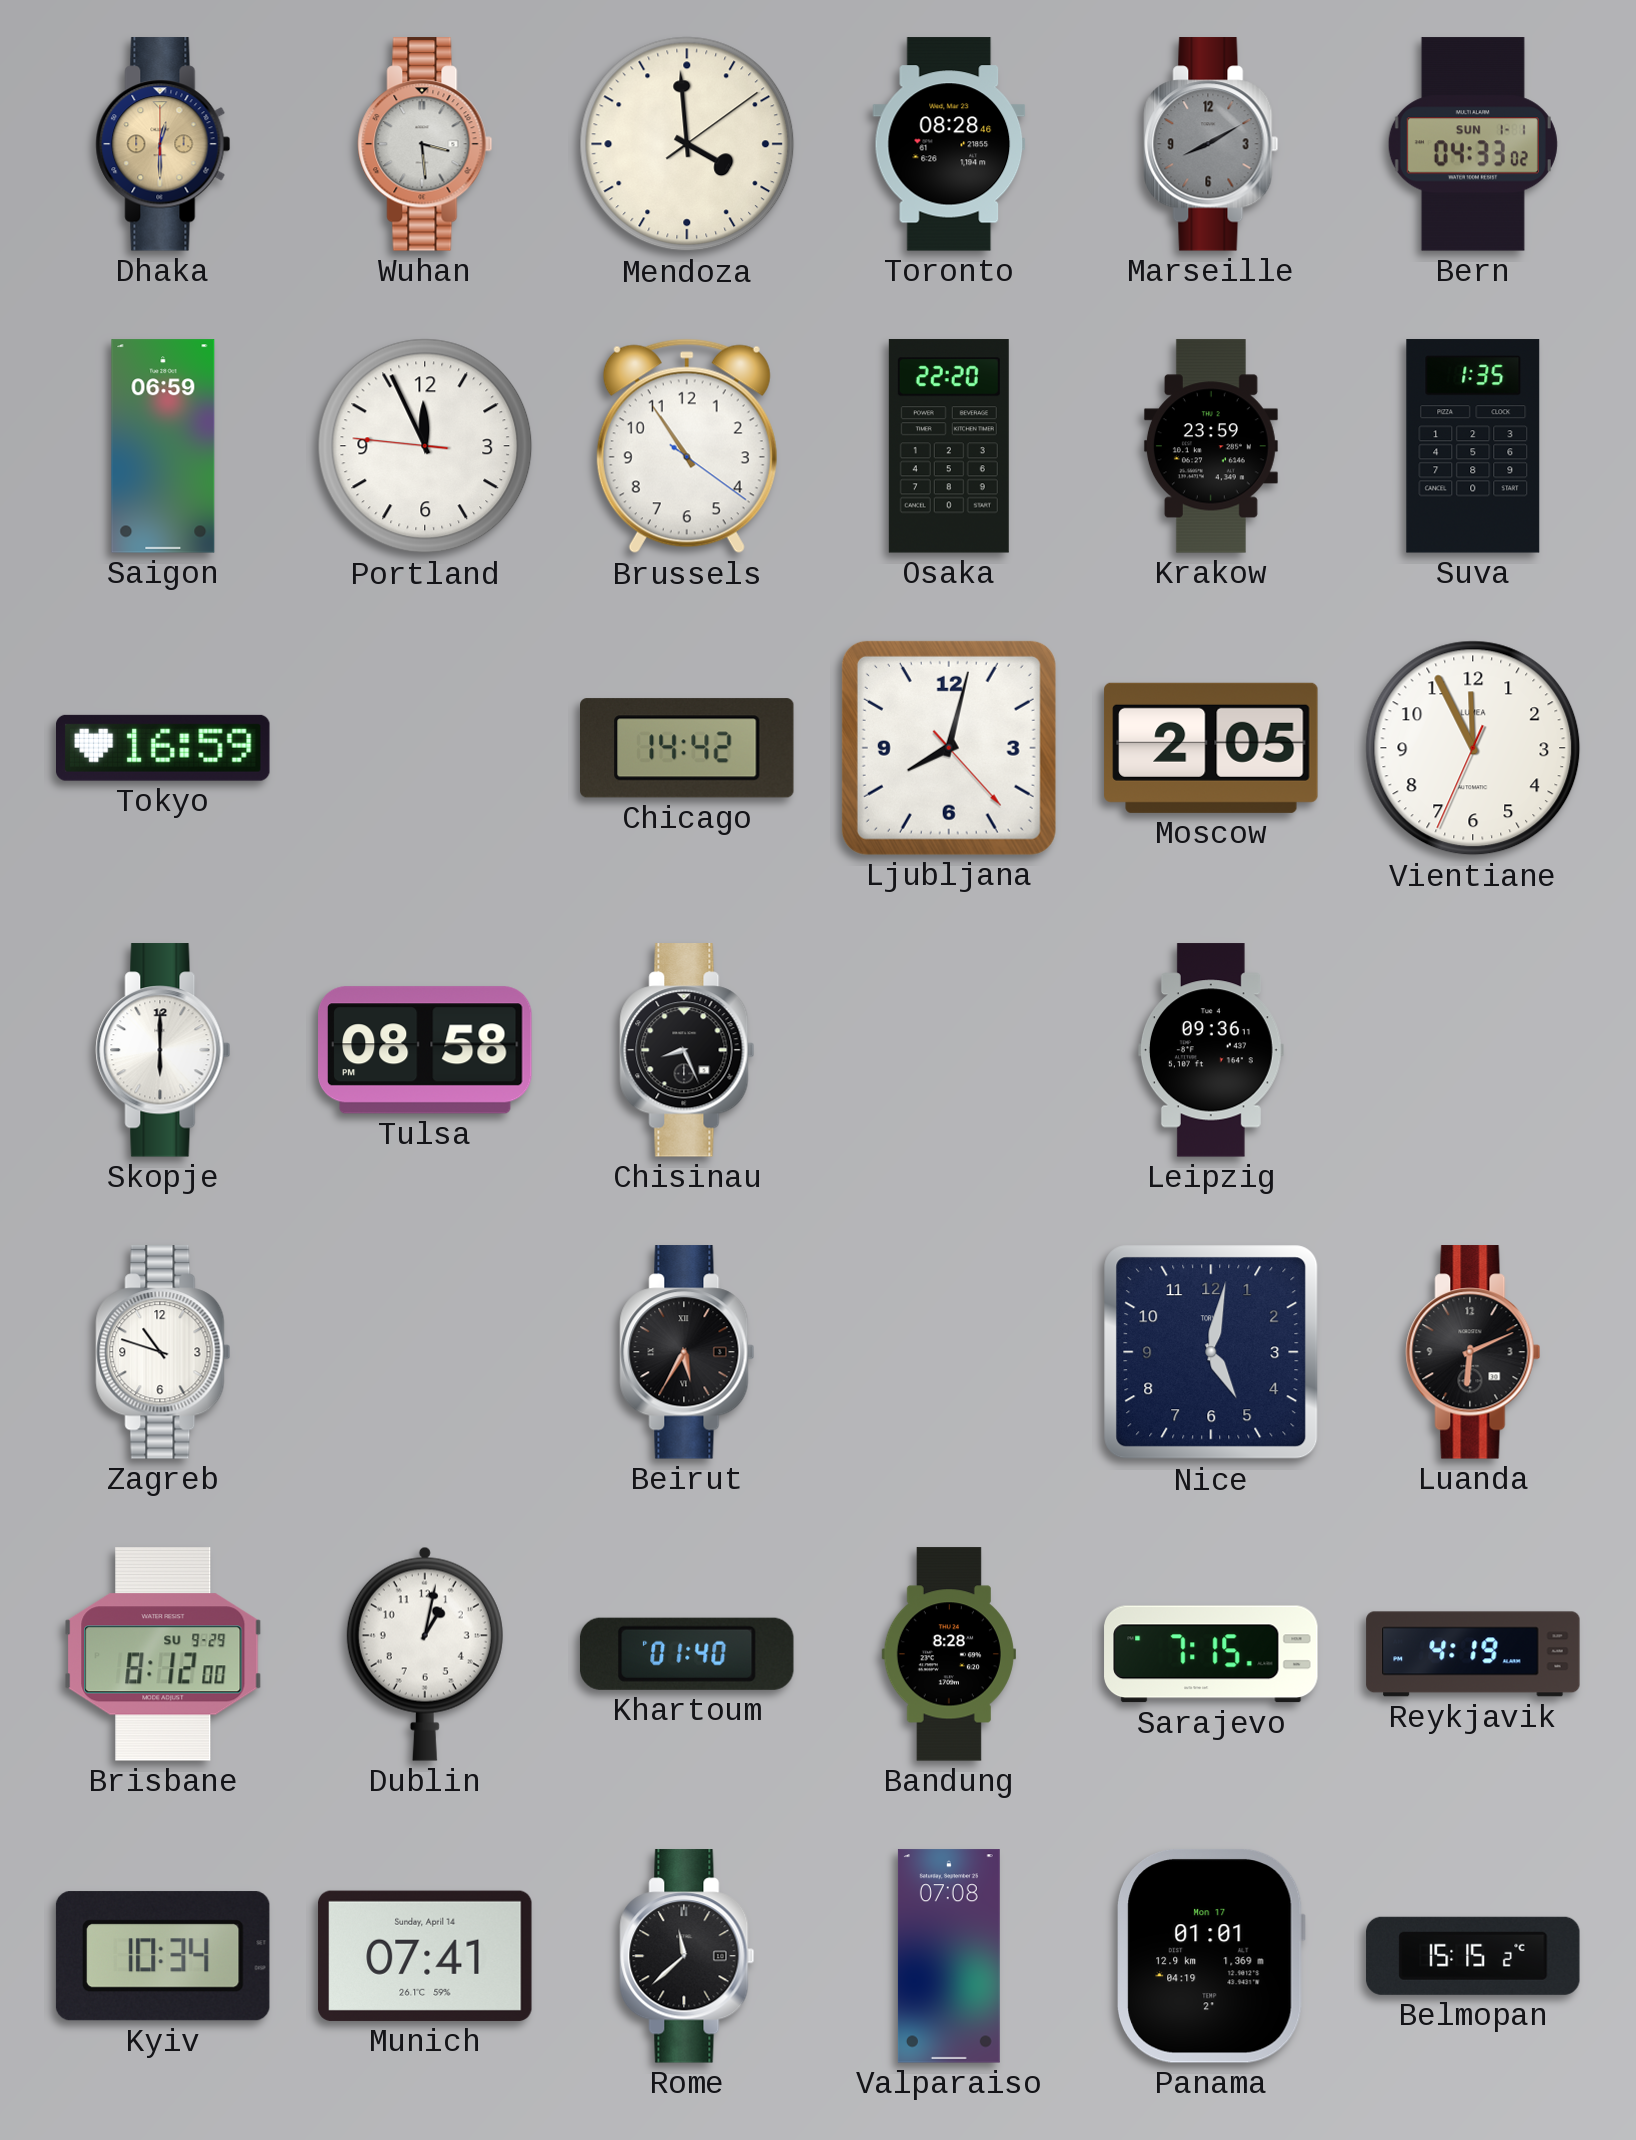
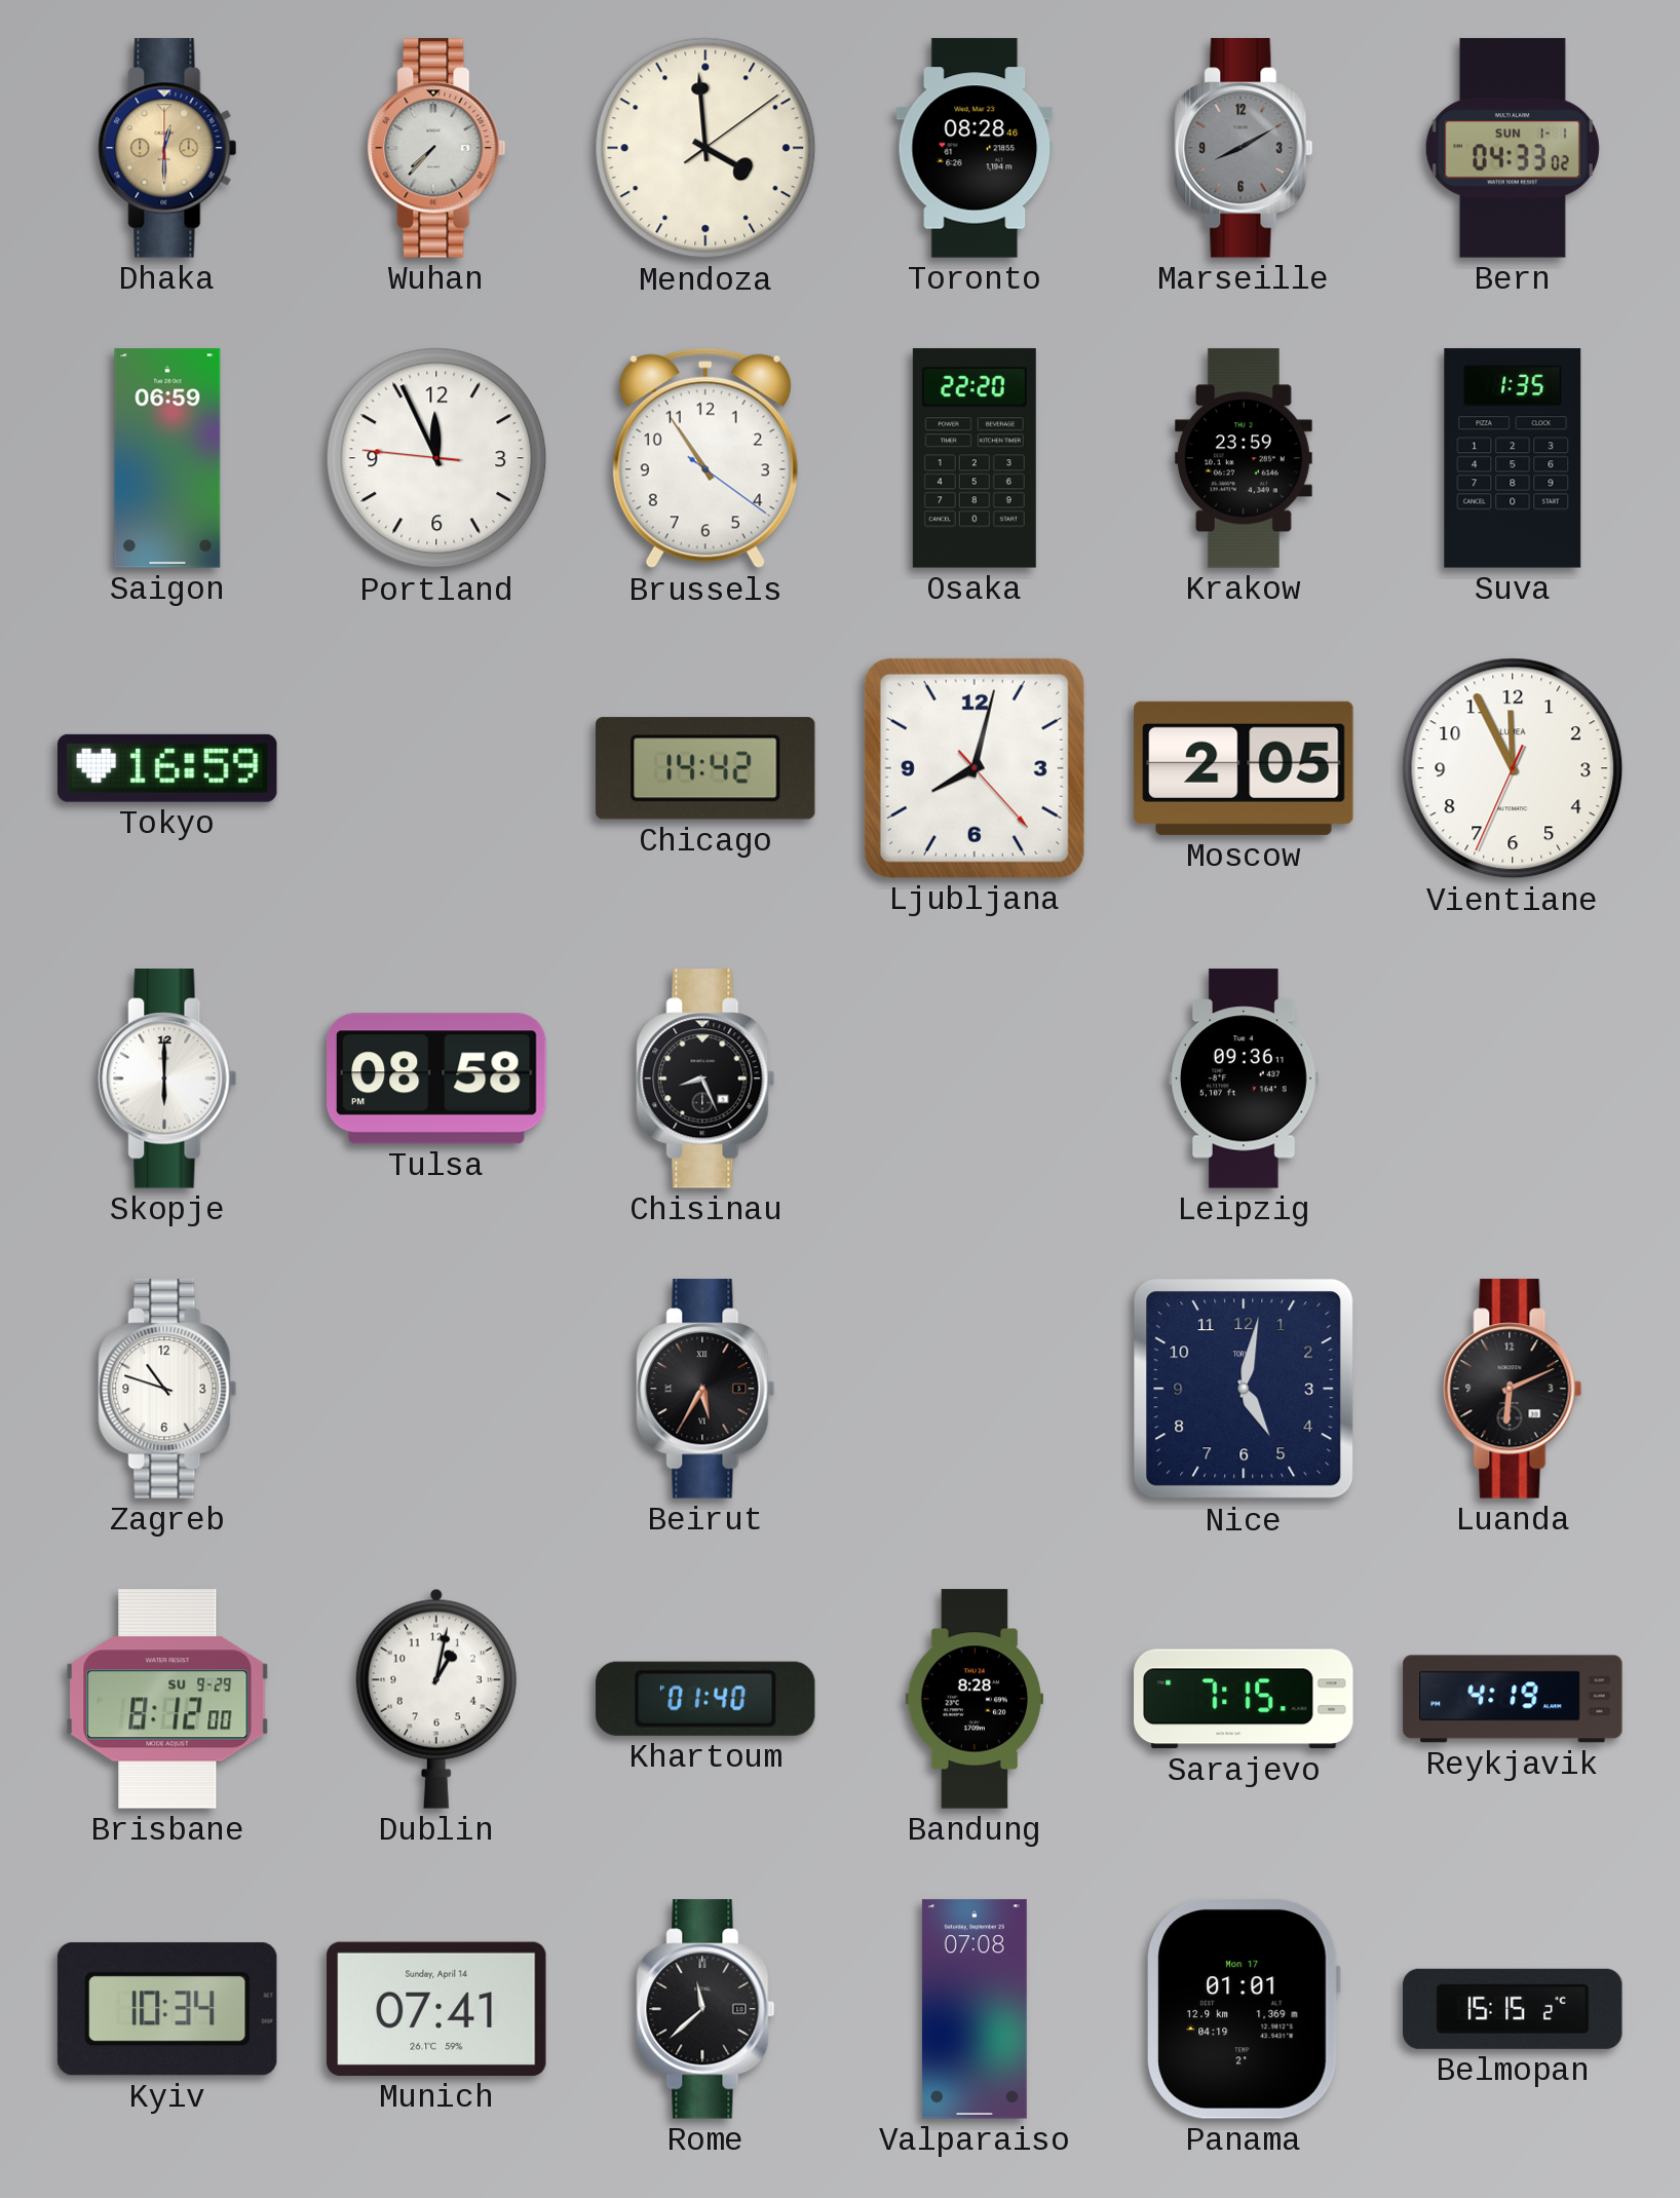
Wuhan: 3:29 -> 7:37 (436, 148)
